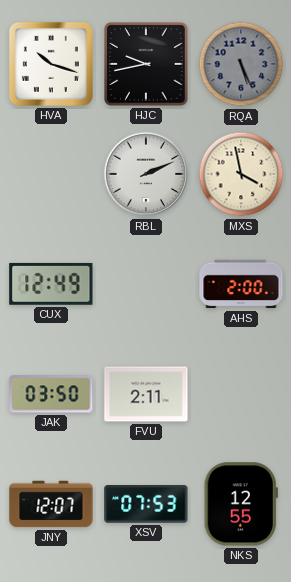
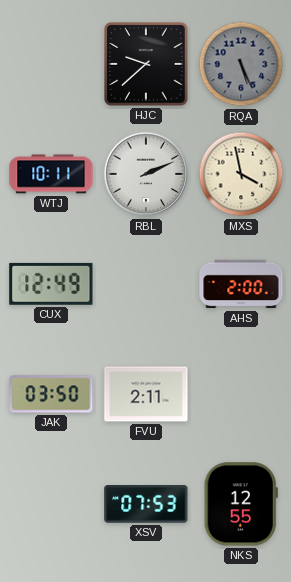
HVA: 10:18 -> none (51, 64)
HJC: 9:43 -> 9:38 (147, 65)
WTJ: none -> 10:11 (51, 174)
JNY: 12:07 -> none (51, 504)
